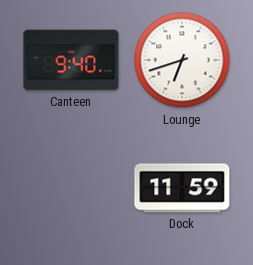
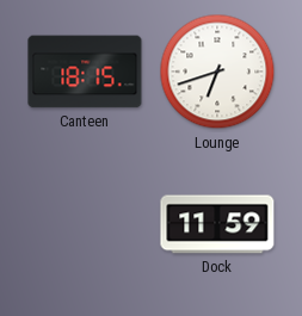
Canteen: 9:40 -> 18:15 (85, 72)
